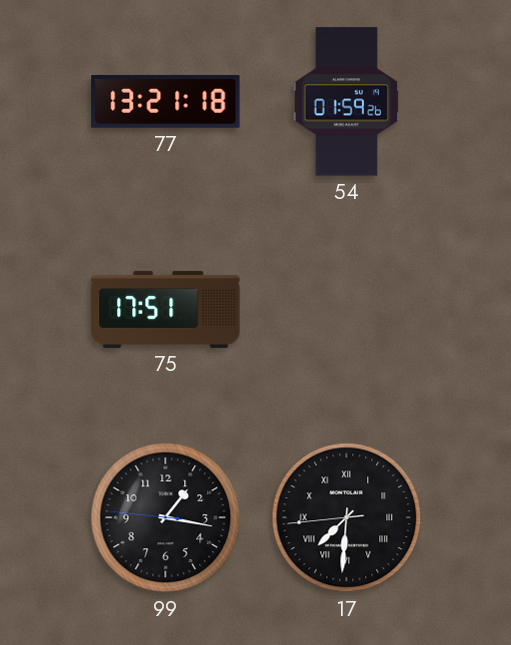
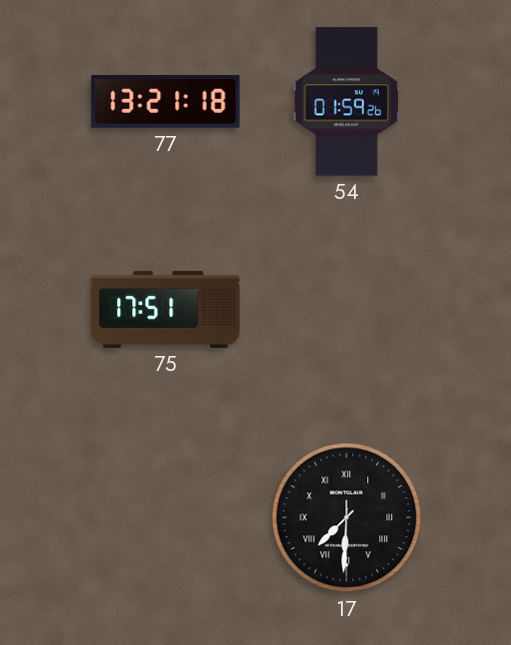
99: 1:16 -> none (166, 518)
17: 7:30:44 -> 7:30:30 (347, 518)
